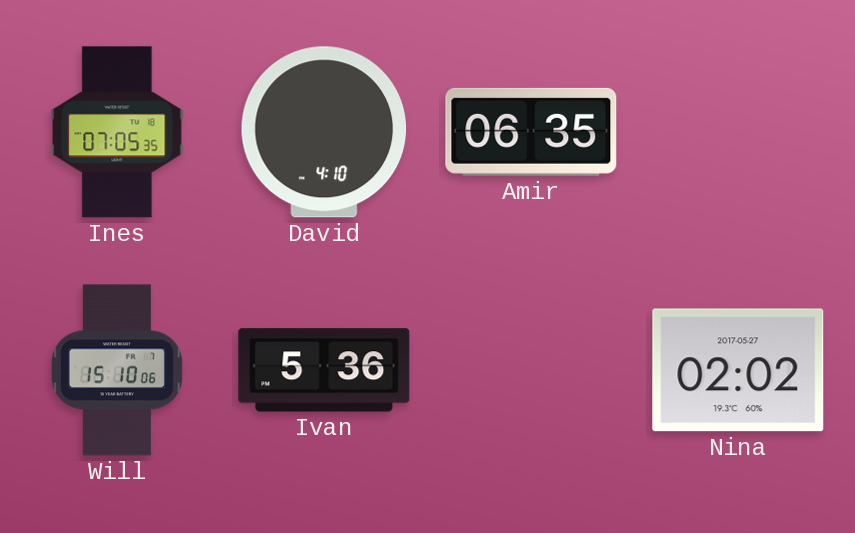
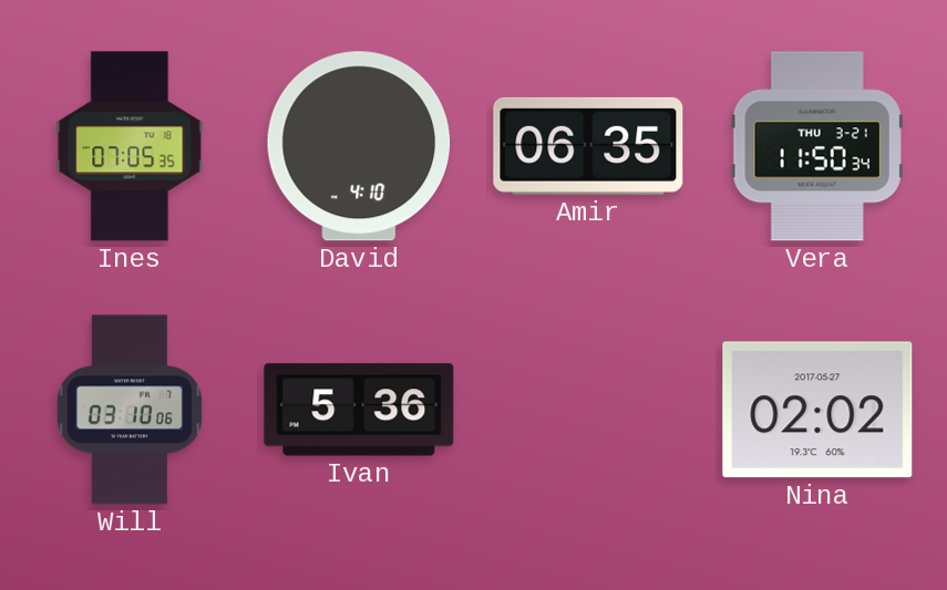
Vera: none -> 11:50 (817, 146)
Will: 15:10 -> 03:10 (130, 410)
